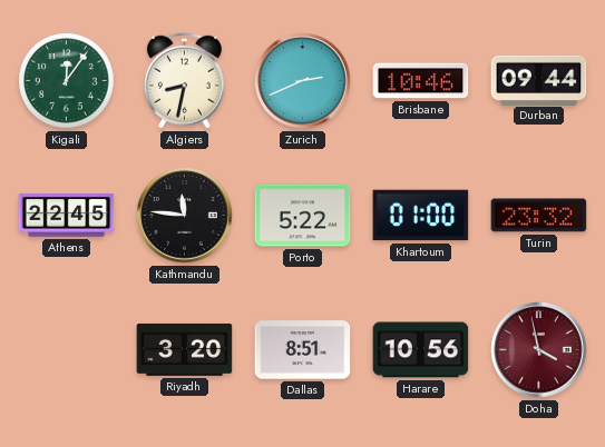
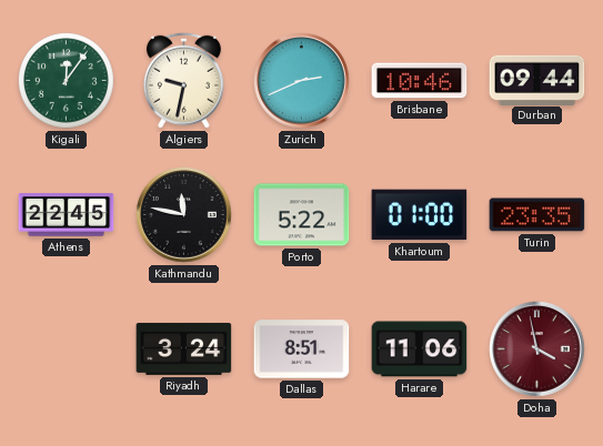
Algiers: 8:32 -> 9:32 (183, 80)
Kathmandu: 11:46 -> 11:47 (184, 215)
Turin: 23:32 -> 23:35 (537, 215)
Riyadh: 3:20 -> 3:24 (184, 348)
Harare: 10:56 -> 11:06 (420, 349)
